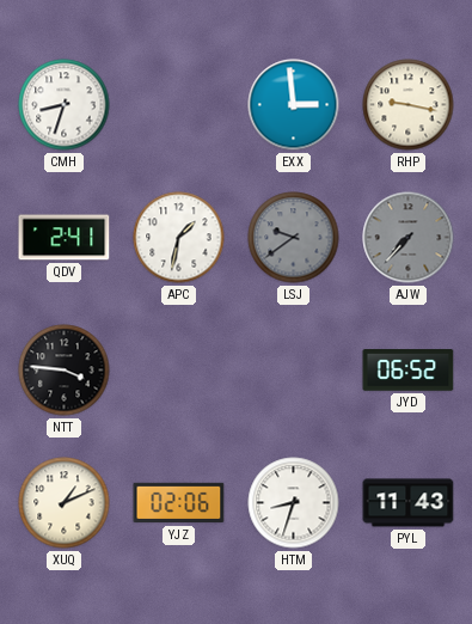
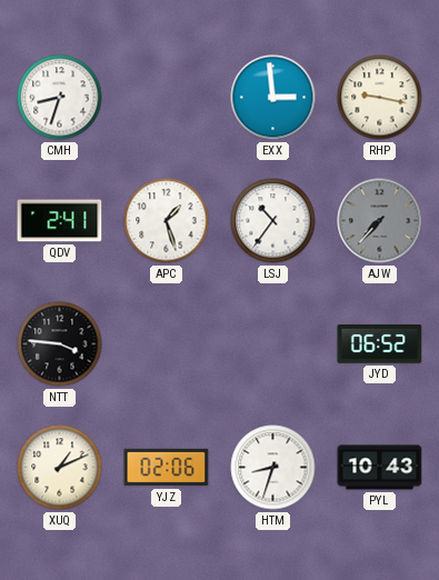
APC: 1:32 -> 1:27 (167, 221)
LSJ: 9:39 -> 10:36 (273, 221)
LSJ dial: grey -> white (273, 221)
PYL: 11:43 -> 10:43 (380, 468)
